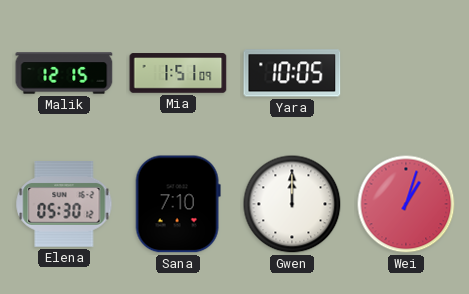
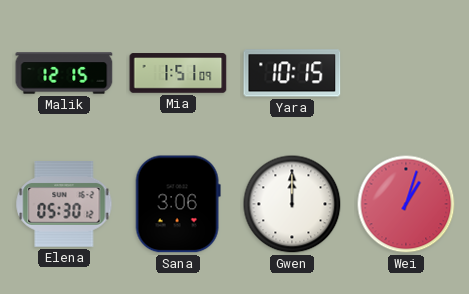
Yara: 10:05 -> 10:15 (292, 73)
Sana: 7:10 -> 3:06 (178, 204)
